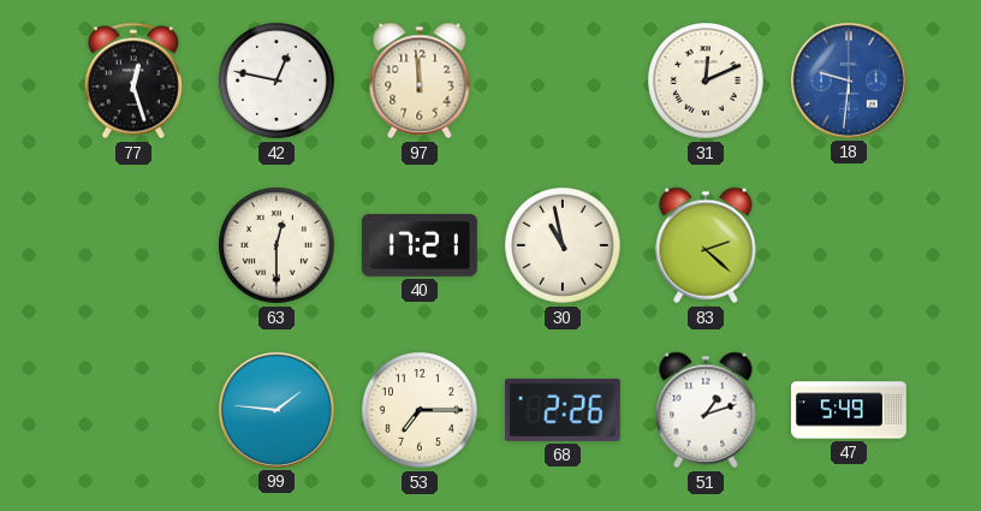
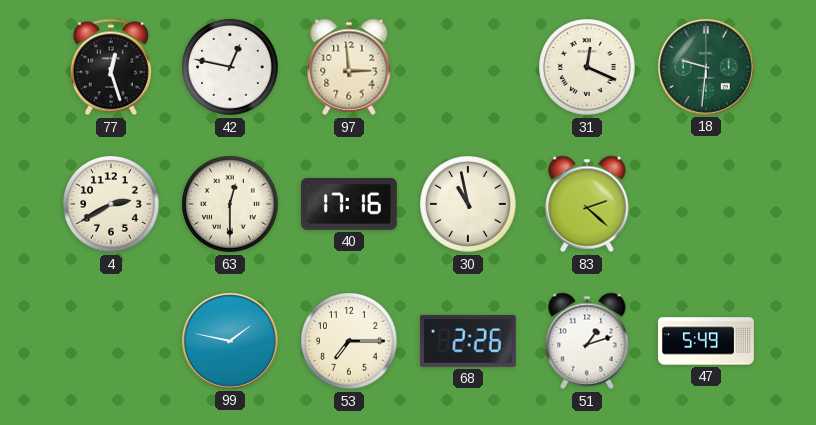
97: 11:59 -> 2:59 (349, 67)
31: 12:11 -> 12:19 (588, 68)
18 dial: blue -> green (706, 67)
4: none -> 2:40 (112, 205)
40: 17:21 -> 17:16 (349, 204)
99: 1:46 -> 1:47 (230, 341)
